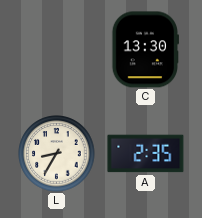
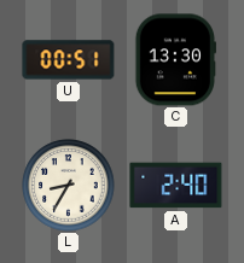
U: none -> 00:51 (69, 60)
A: 2:35 -> 2:40 (176, 186)
